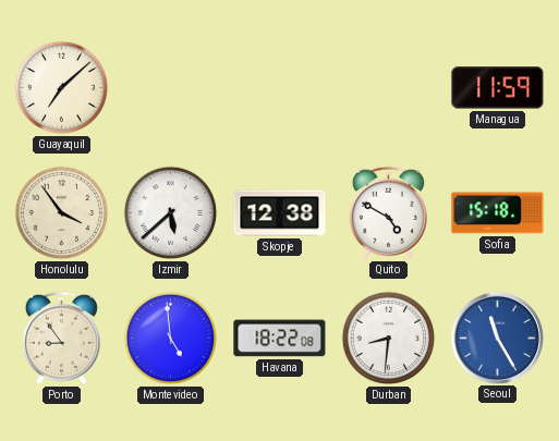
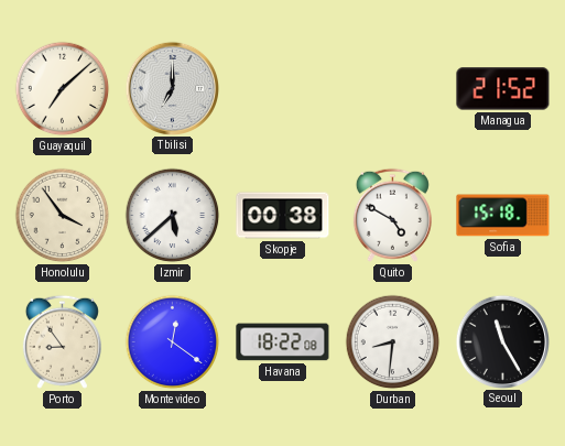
Tbilisi: none -> 7:00 (172, 88)
Managua: 11:59 -> 21:52 (503, 89)
Skopje: 12:38 -> 00:38 (283, 216)
Montevideo: 4:59 -> 12:21 (173, 342)
Seoul dial: blue -> black (502, 341)
